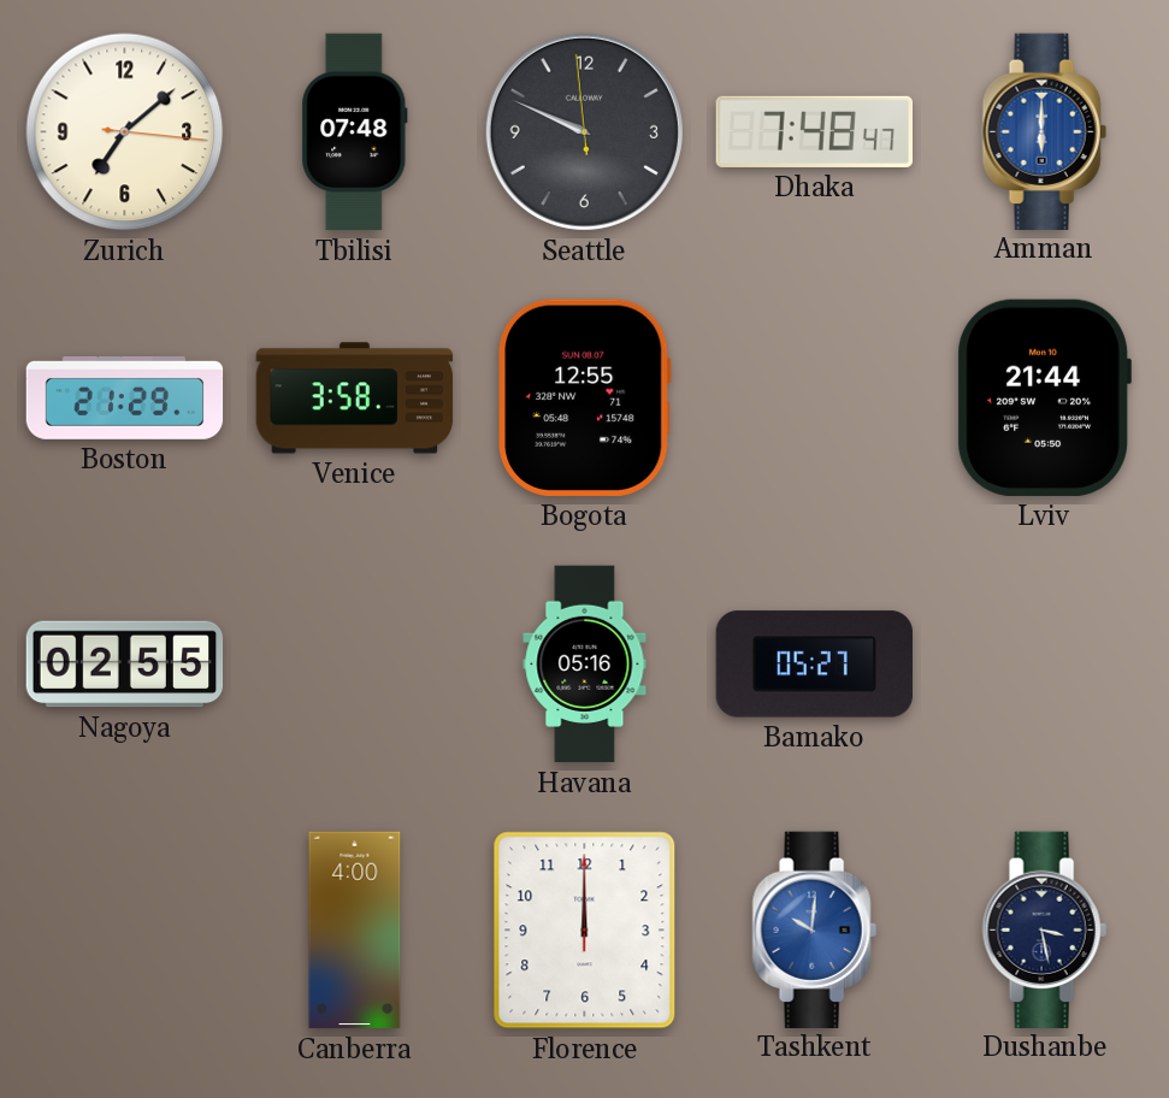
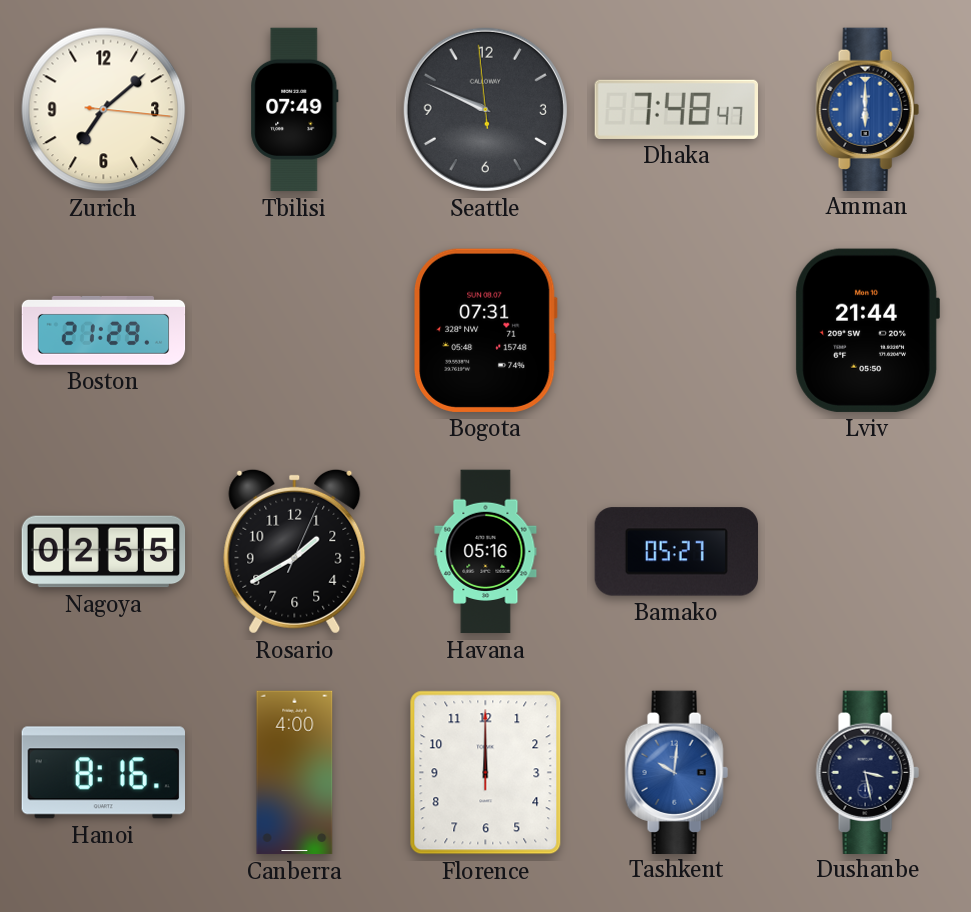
Tbilisi: 07:48 -> 07:49 (295, 110)
Venice: 3:58 -> none (355, 399)
Bogota: 12:55 -> 07:31 (486, 330)
Rosario: none -> 1:40 (295, 551)
Hanoi: none -> 8:16 (103, 773)
